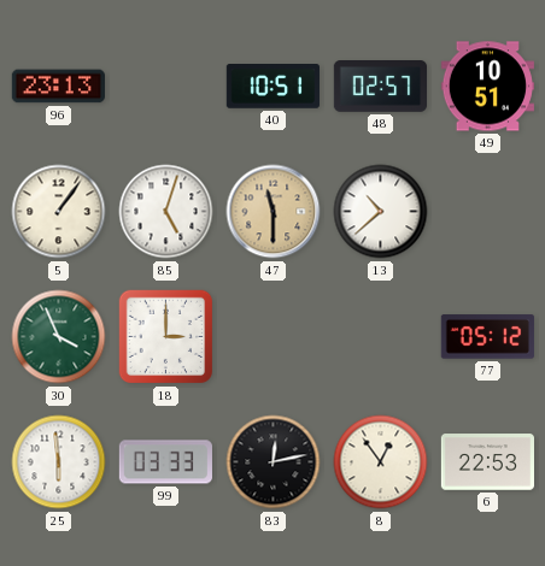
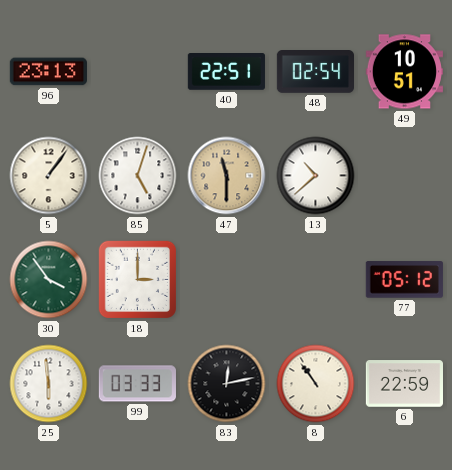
40: 10:51 -> 22:51 (226, 72)
48: 02:57 -> 02:54 (315, 72)
30: 3:56 -> 3:54 (49, 280)
8: 12:54 -> 10:54 (316, 384)
6: 22:53 -> 22:59 (404, 384)
